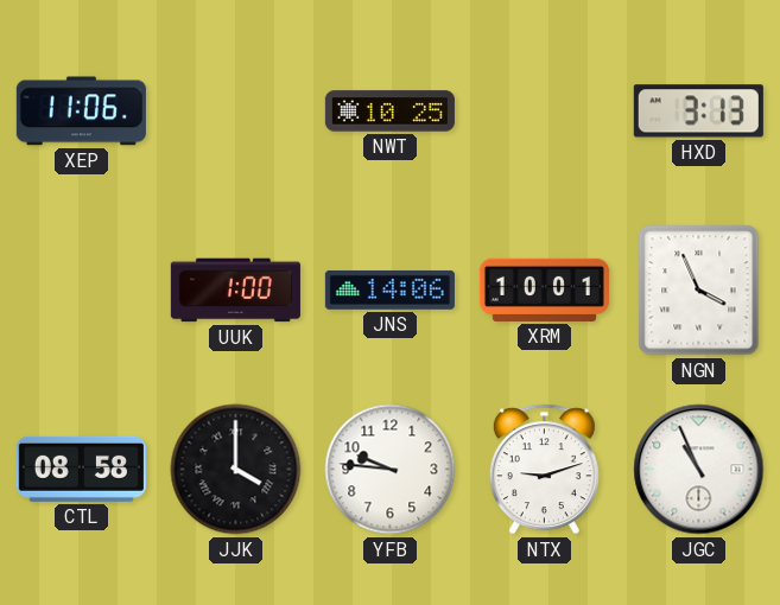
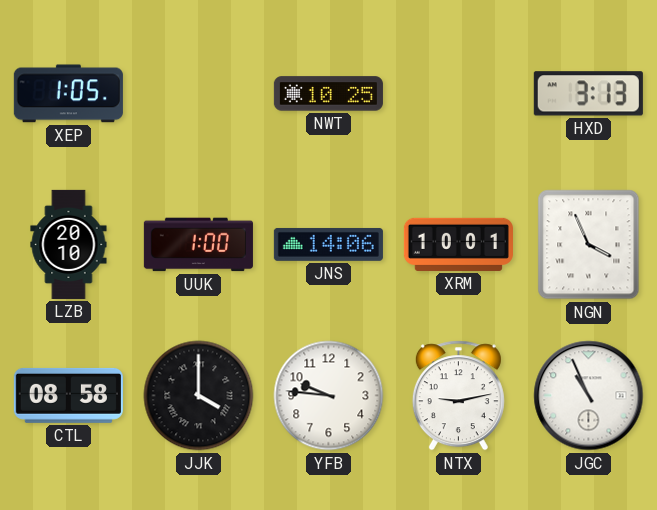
XEP: 11:06 -> 1:05 (68, 94)
LZB: none -> 20:10 (69, 244)
NTX: 9:12 -> 9:13 (458, 396)
